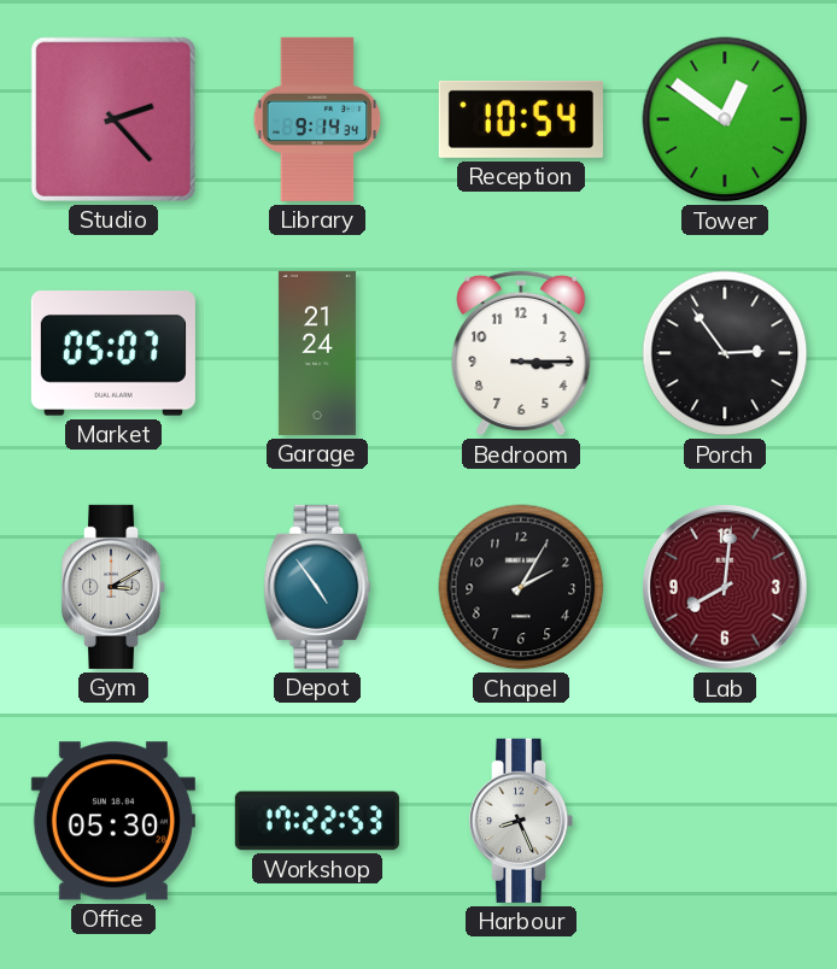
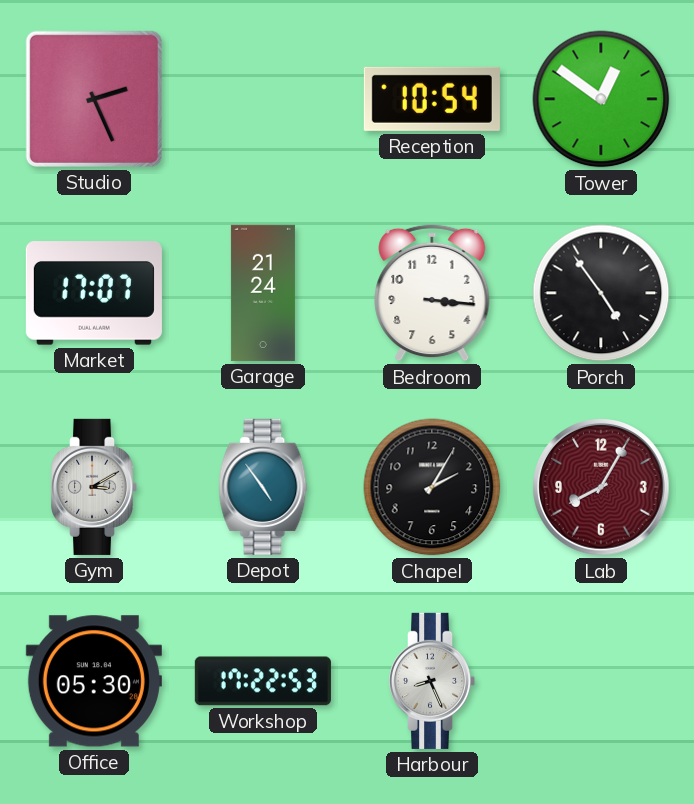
Studio: 2:23 -> 2:26 (94, 99)
Library: 9:14 -> none (317, 119)
Market: 05:07 -> 17:07 (94, 293)
Bedroom: 3:15 -> 3:16 (432, 293)
Porch: 2:54 -> 4:54 (601, 293)
Lab: 8:01 -> 8:05 (601, 487)
